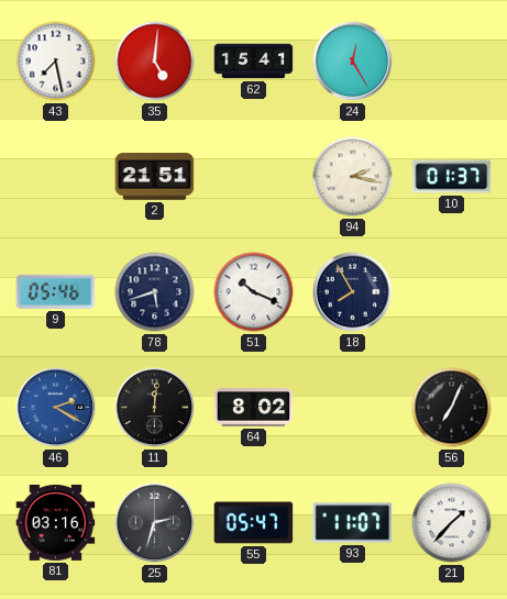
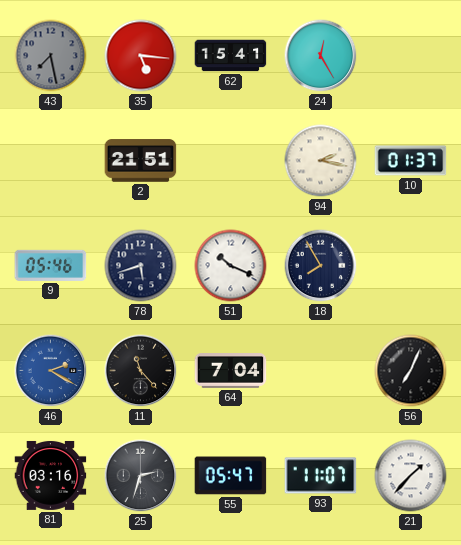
43 dial: white -> grey (51, 56)
35: 5:01 -> 5:16 (141, 56)
11: 12:01 -> 11:23 (141, 371)
64: 8:02 -> 7:04 (231, 371)
